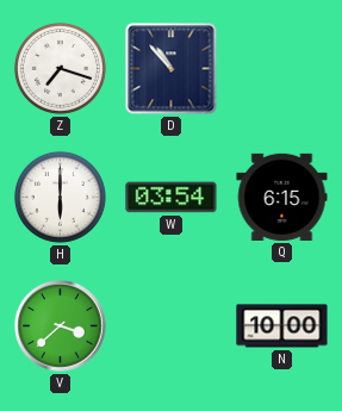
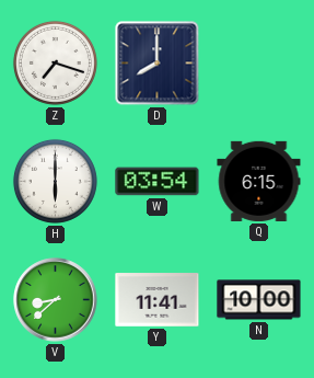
D: 10:53 -> 8:00 (158, 64)
V: 3:38 -> 8:38 (56, 300)
Y: none -> 11:41 (158, 300)
